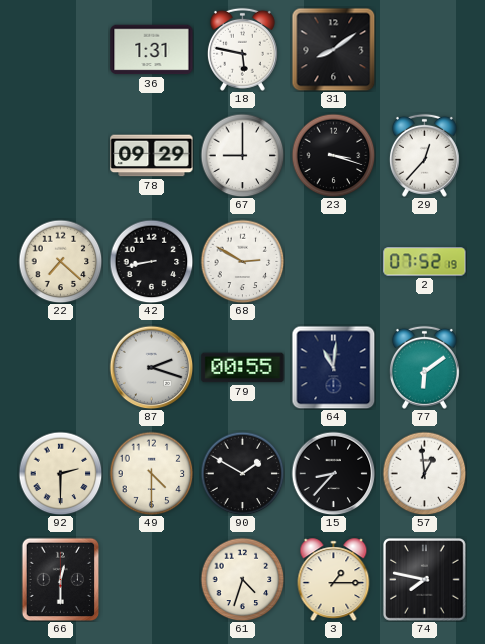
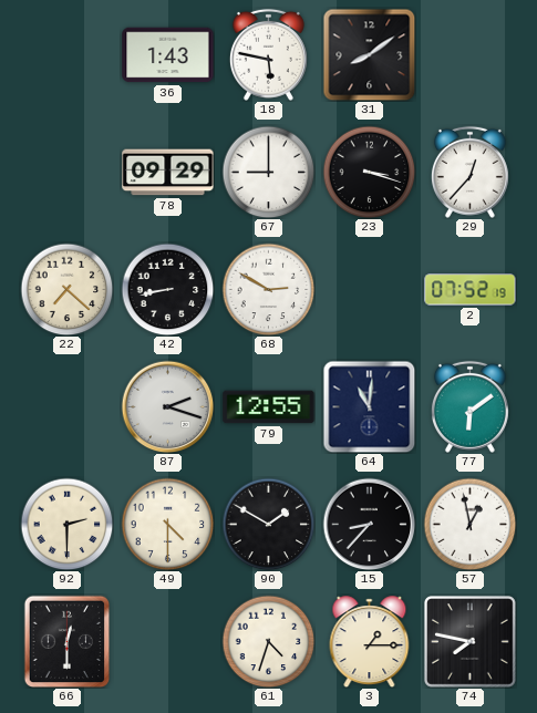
36: 1:31 -> 1:43 (168, 55)
79: 00:55 -> 12:55 (269, 407)
57: 12:59 -> 12:58 (469, 524)
